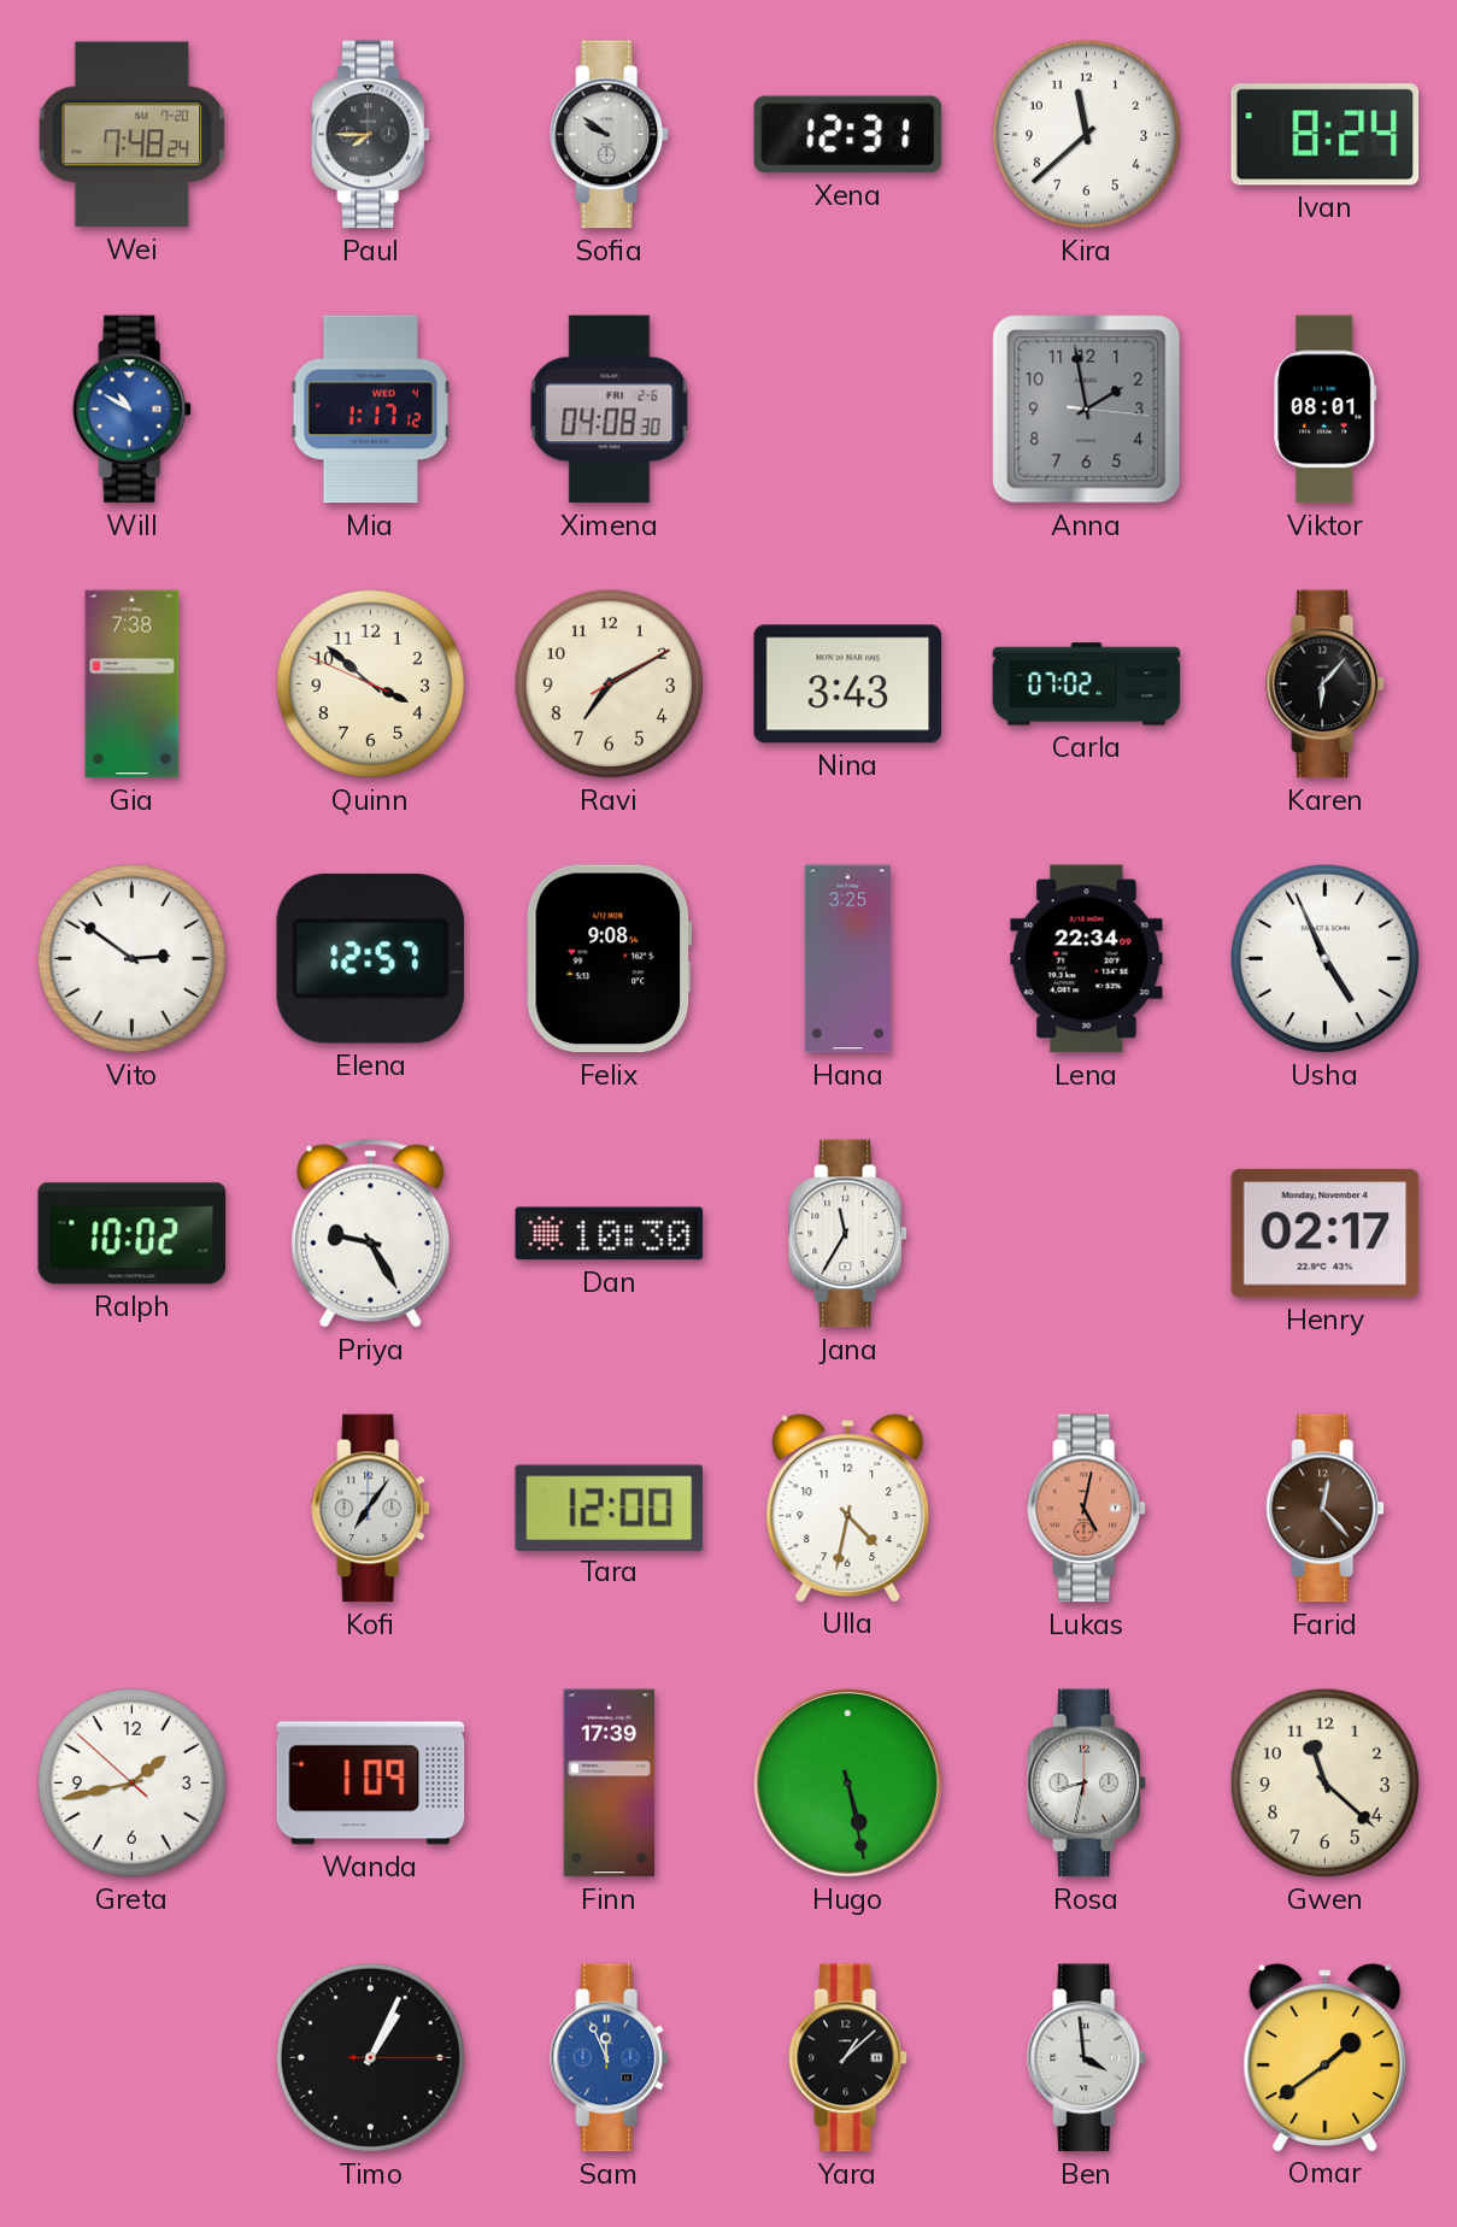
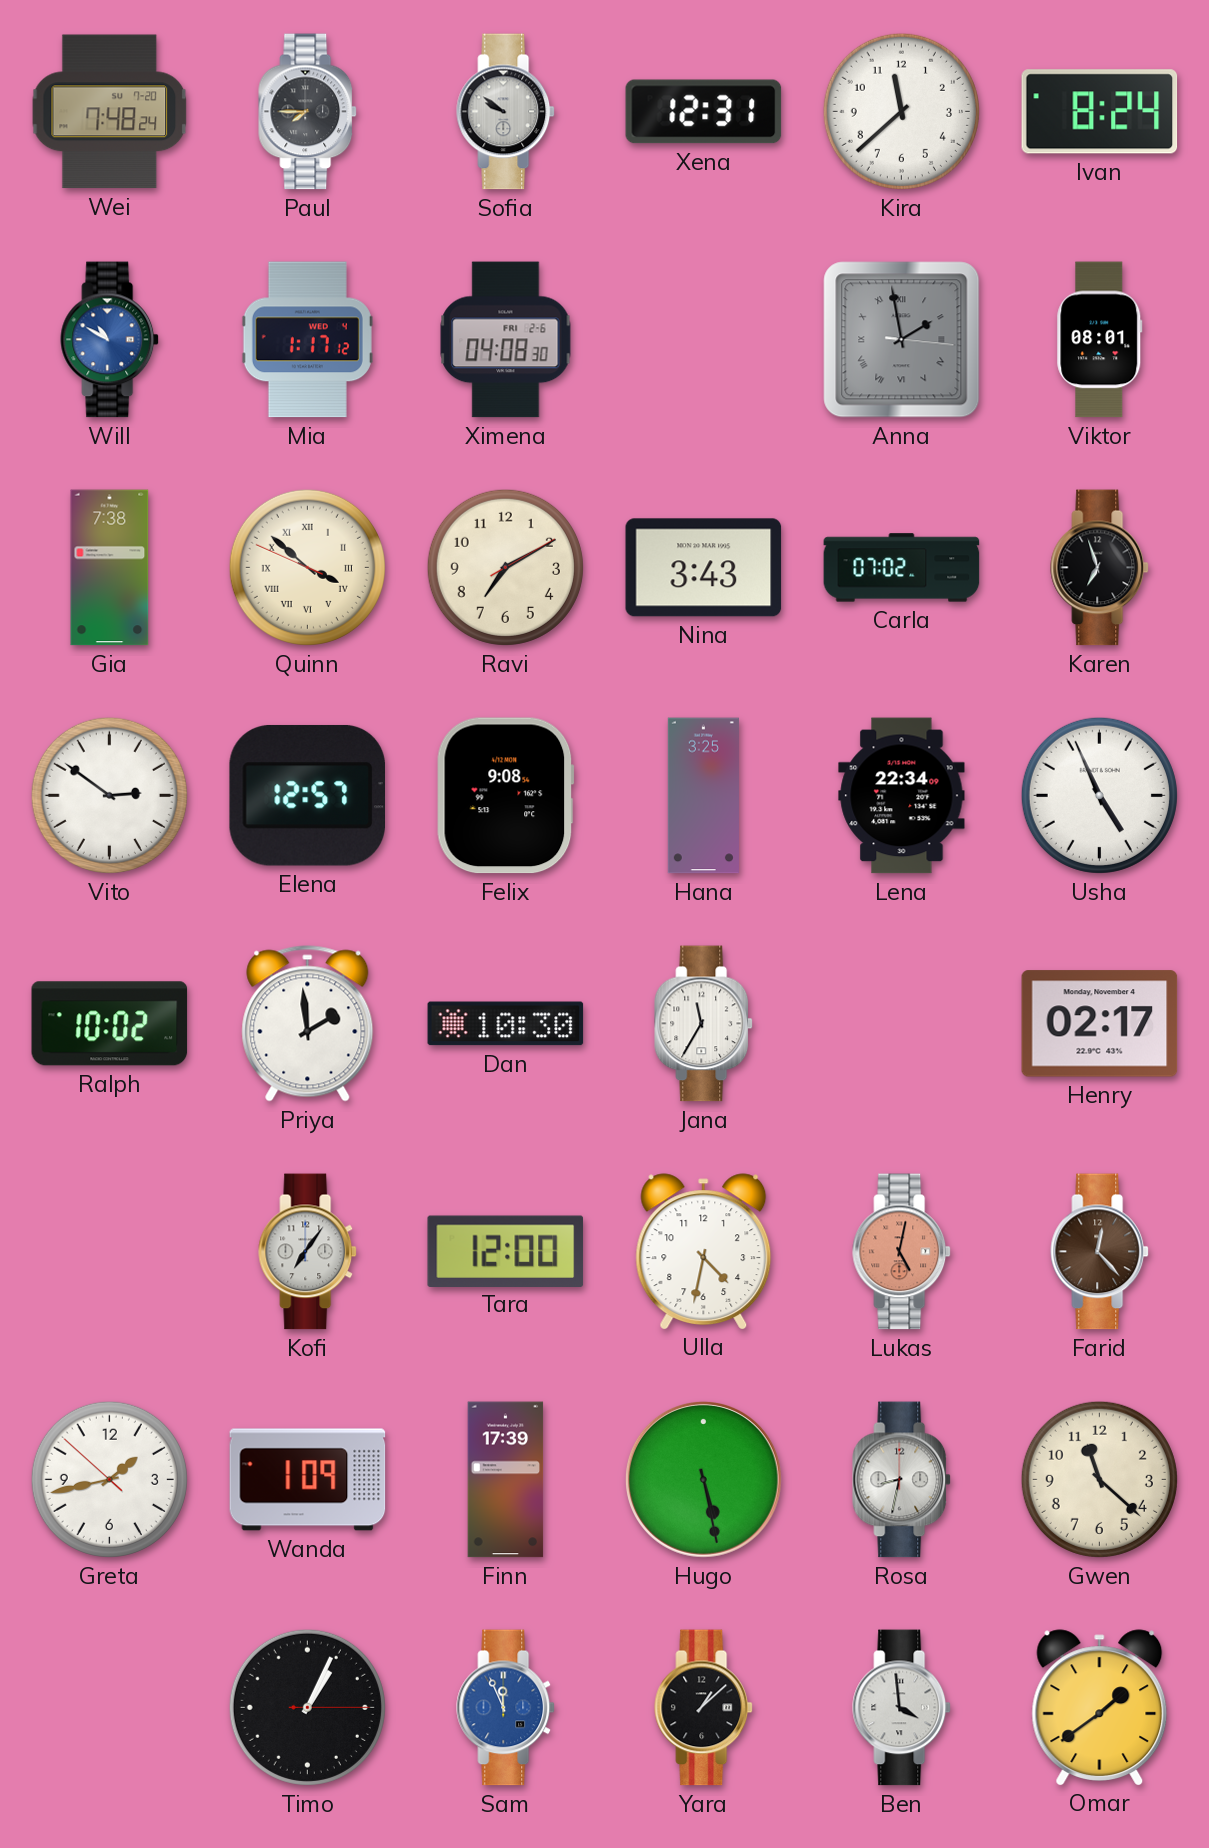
Anna numerals: Arabic -> Roman (902, 340)
Quinn numerals: Arabic -> Roman (307, 567)
Karen: 6:07 -> 6:57 (1100, 568)
Priya: 9:25 -> 1:59 (308, 1024)
